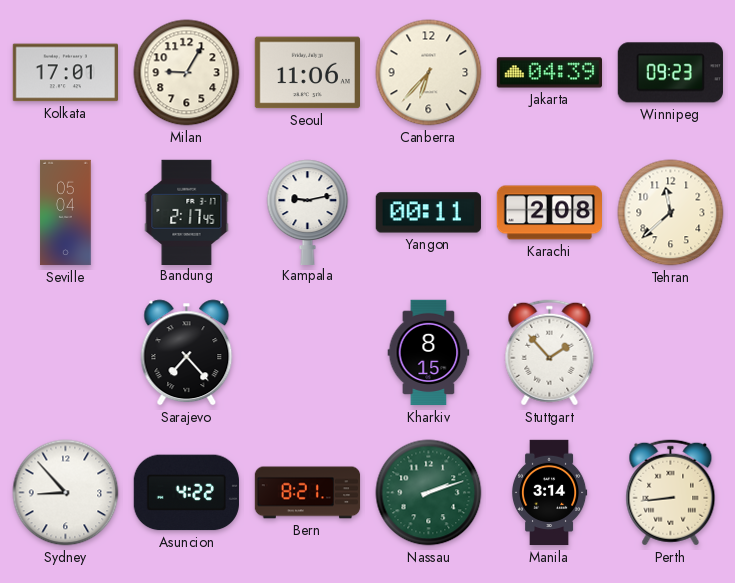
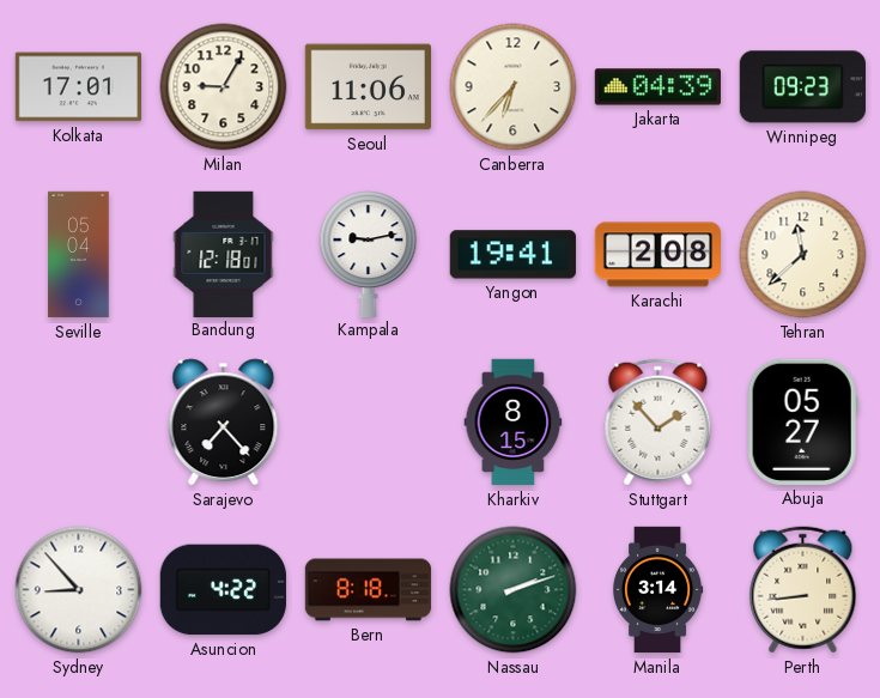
Bandung: 2:17 -> 12:18 (224, 254)
Yangon: 00:11 -> 19:41 (512, 255)
Abuja: none -> 05:27 (802, 421)
Bern: 8:21 -> 8:18 (369, 590)
